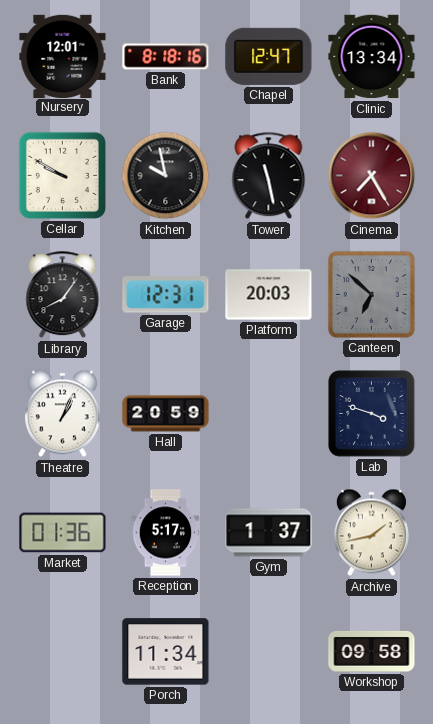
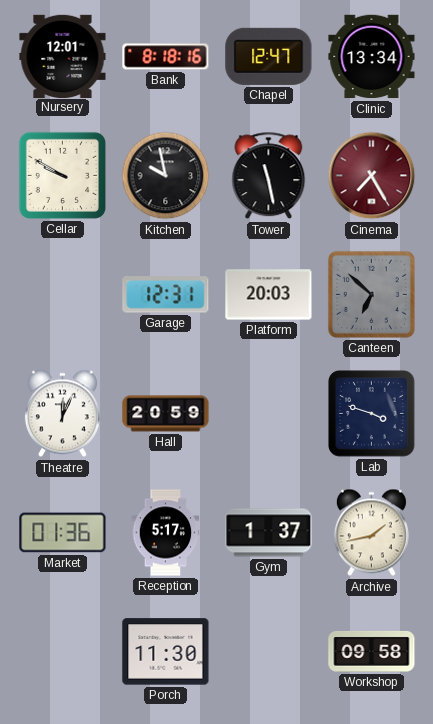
Library: 8:06 -> none (63, 295)
Theatre: 1:04 -> 12:04 (62, 414)
Porch: 11:34 -> 11:30 (166, 652)
